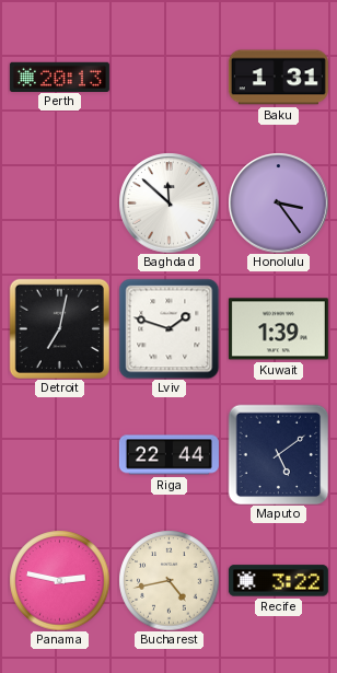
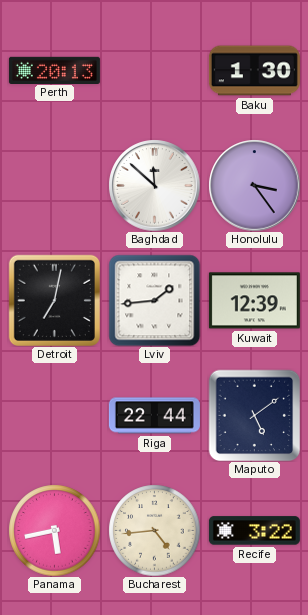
Baku: 1:31 -> 1:30 (254, 71)
Lviv: 1:48 -> 1:44 (154, 300)
Kuwait: 1:39 -> 12:39 (254, 301)
Panama: 2:47 -> 5:43 (54, 530)
Bucharest: 4:43 -> 4:44 (154, 530)
